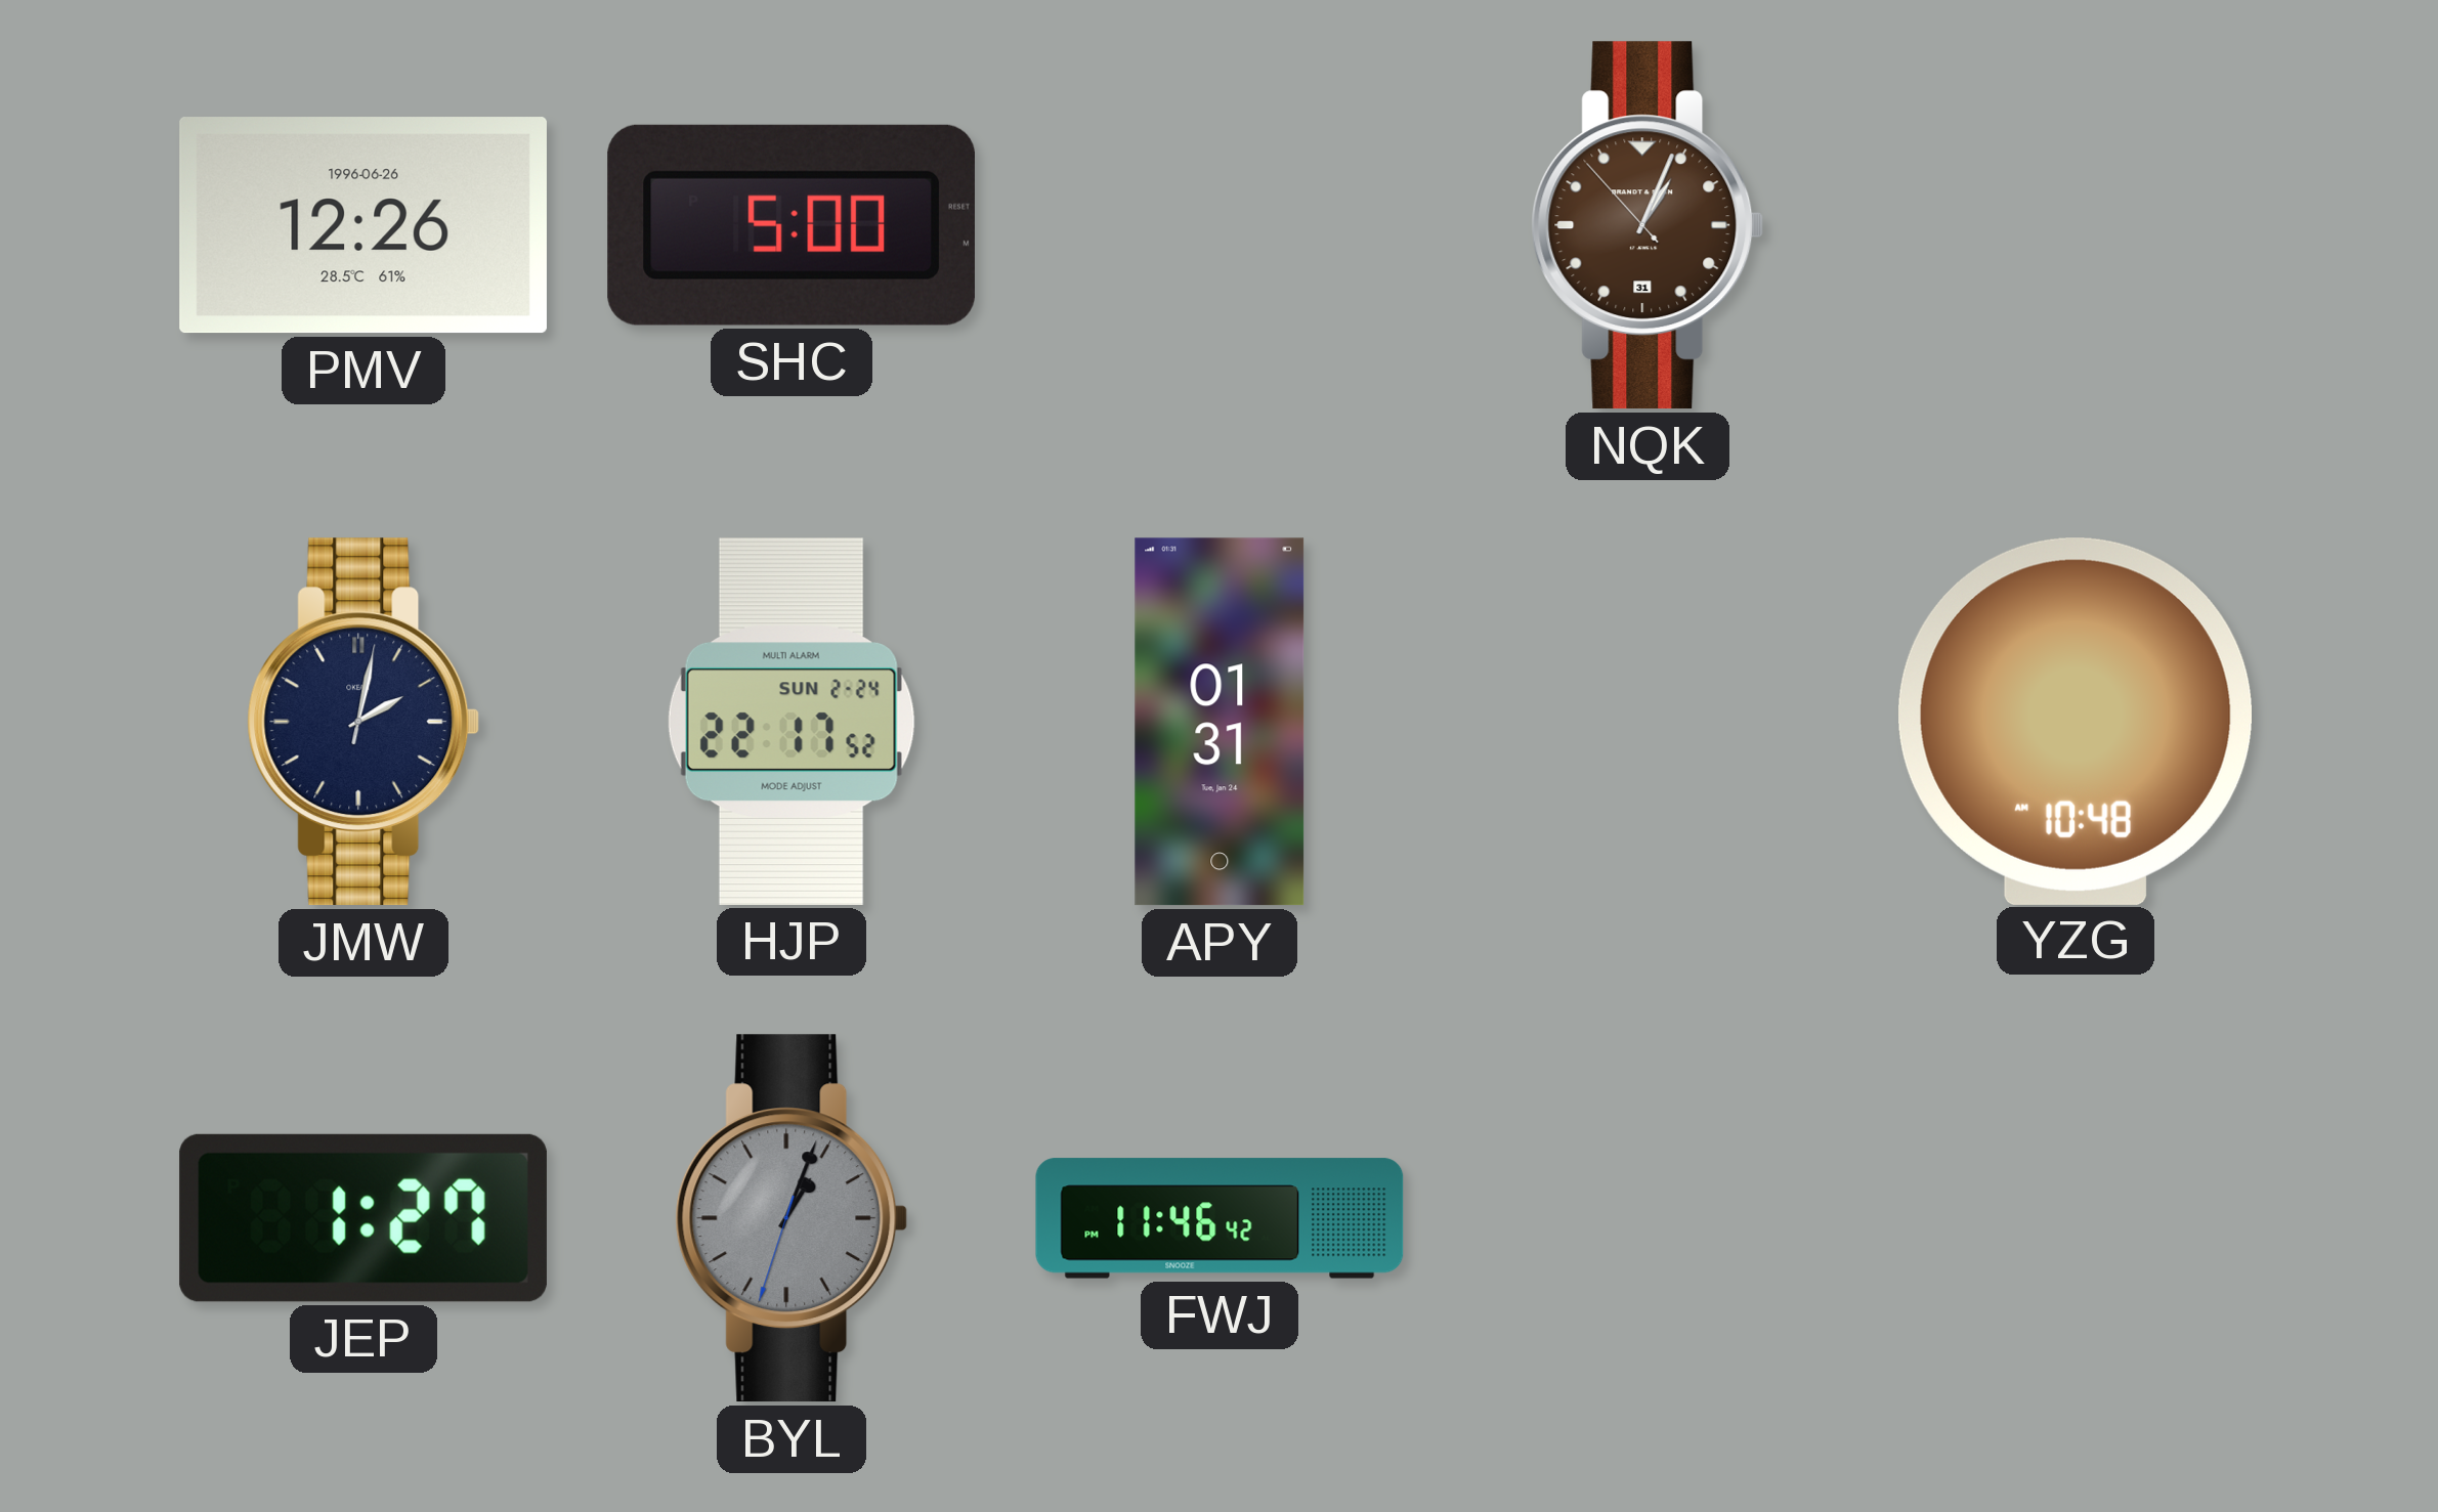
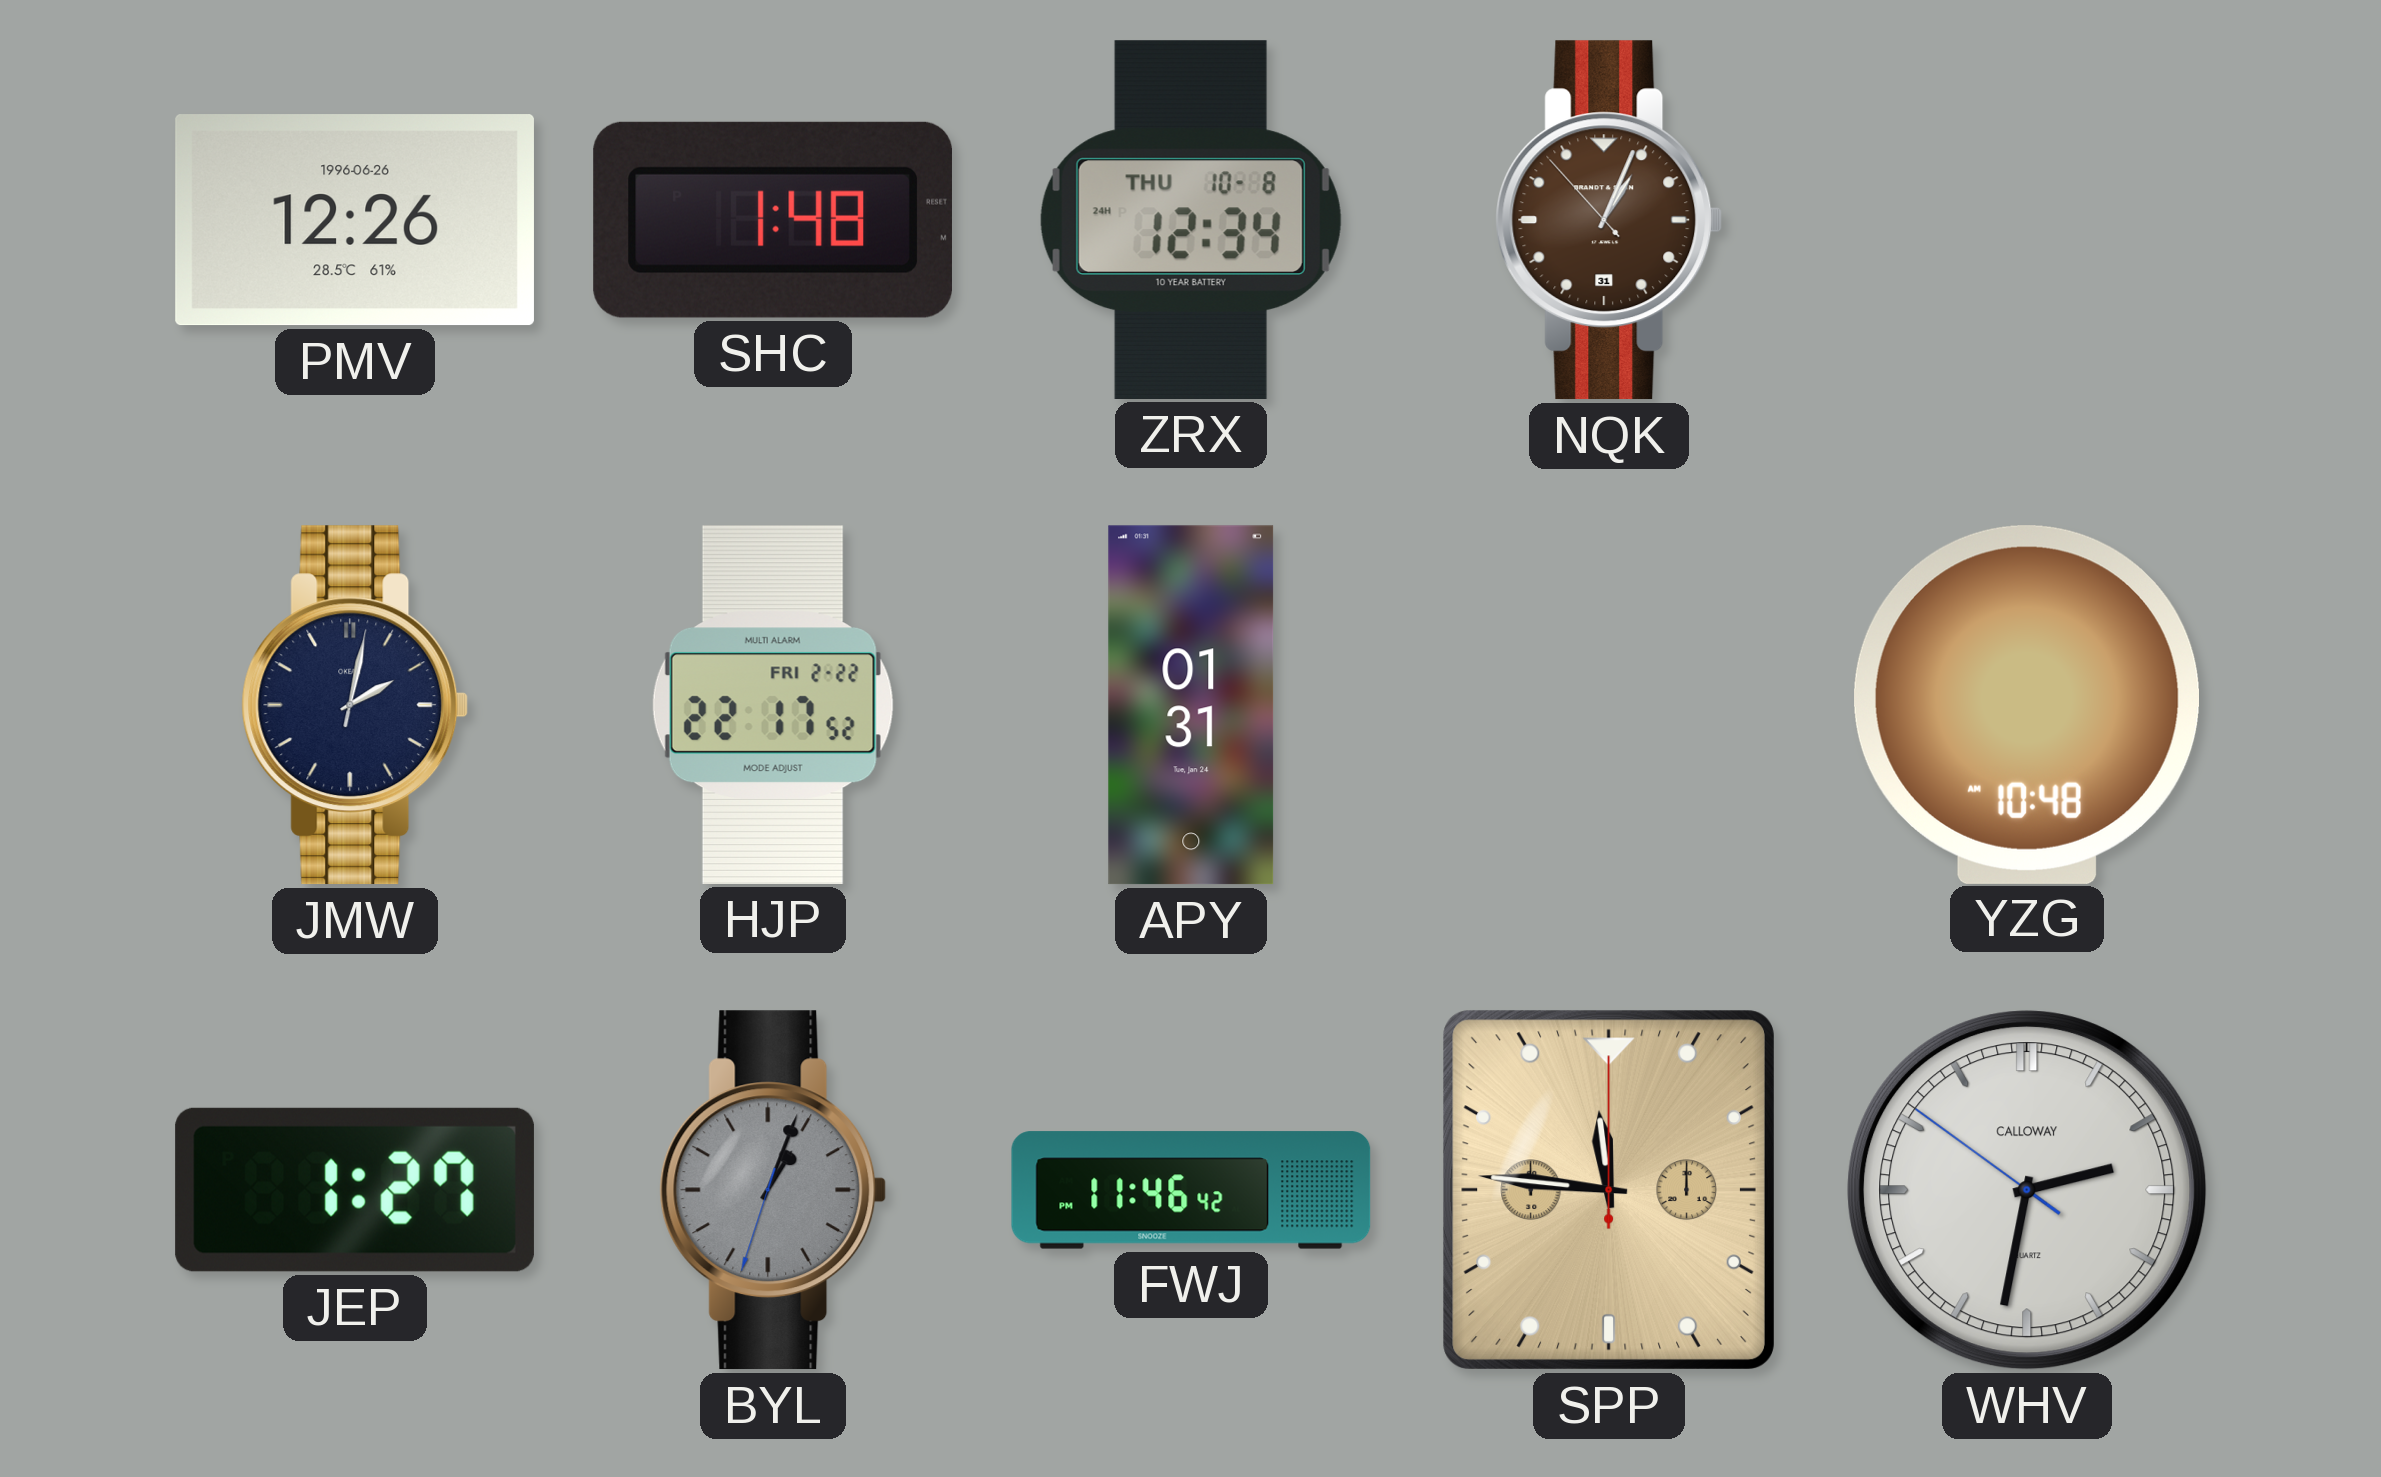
SHC: 5:00 -> 1:48 (773, 220)
ZRX: none -> 12:34 (1191, 220)
HJP date: SUN 2-24 -> FRI 2-22 (773, 705)
SPP: none -> 11:46 (1609, 1190)
WHV: none -> 2:31 (2027, 1190)
